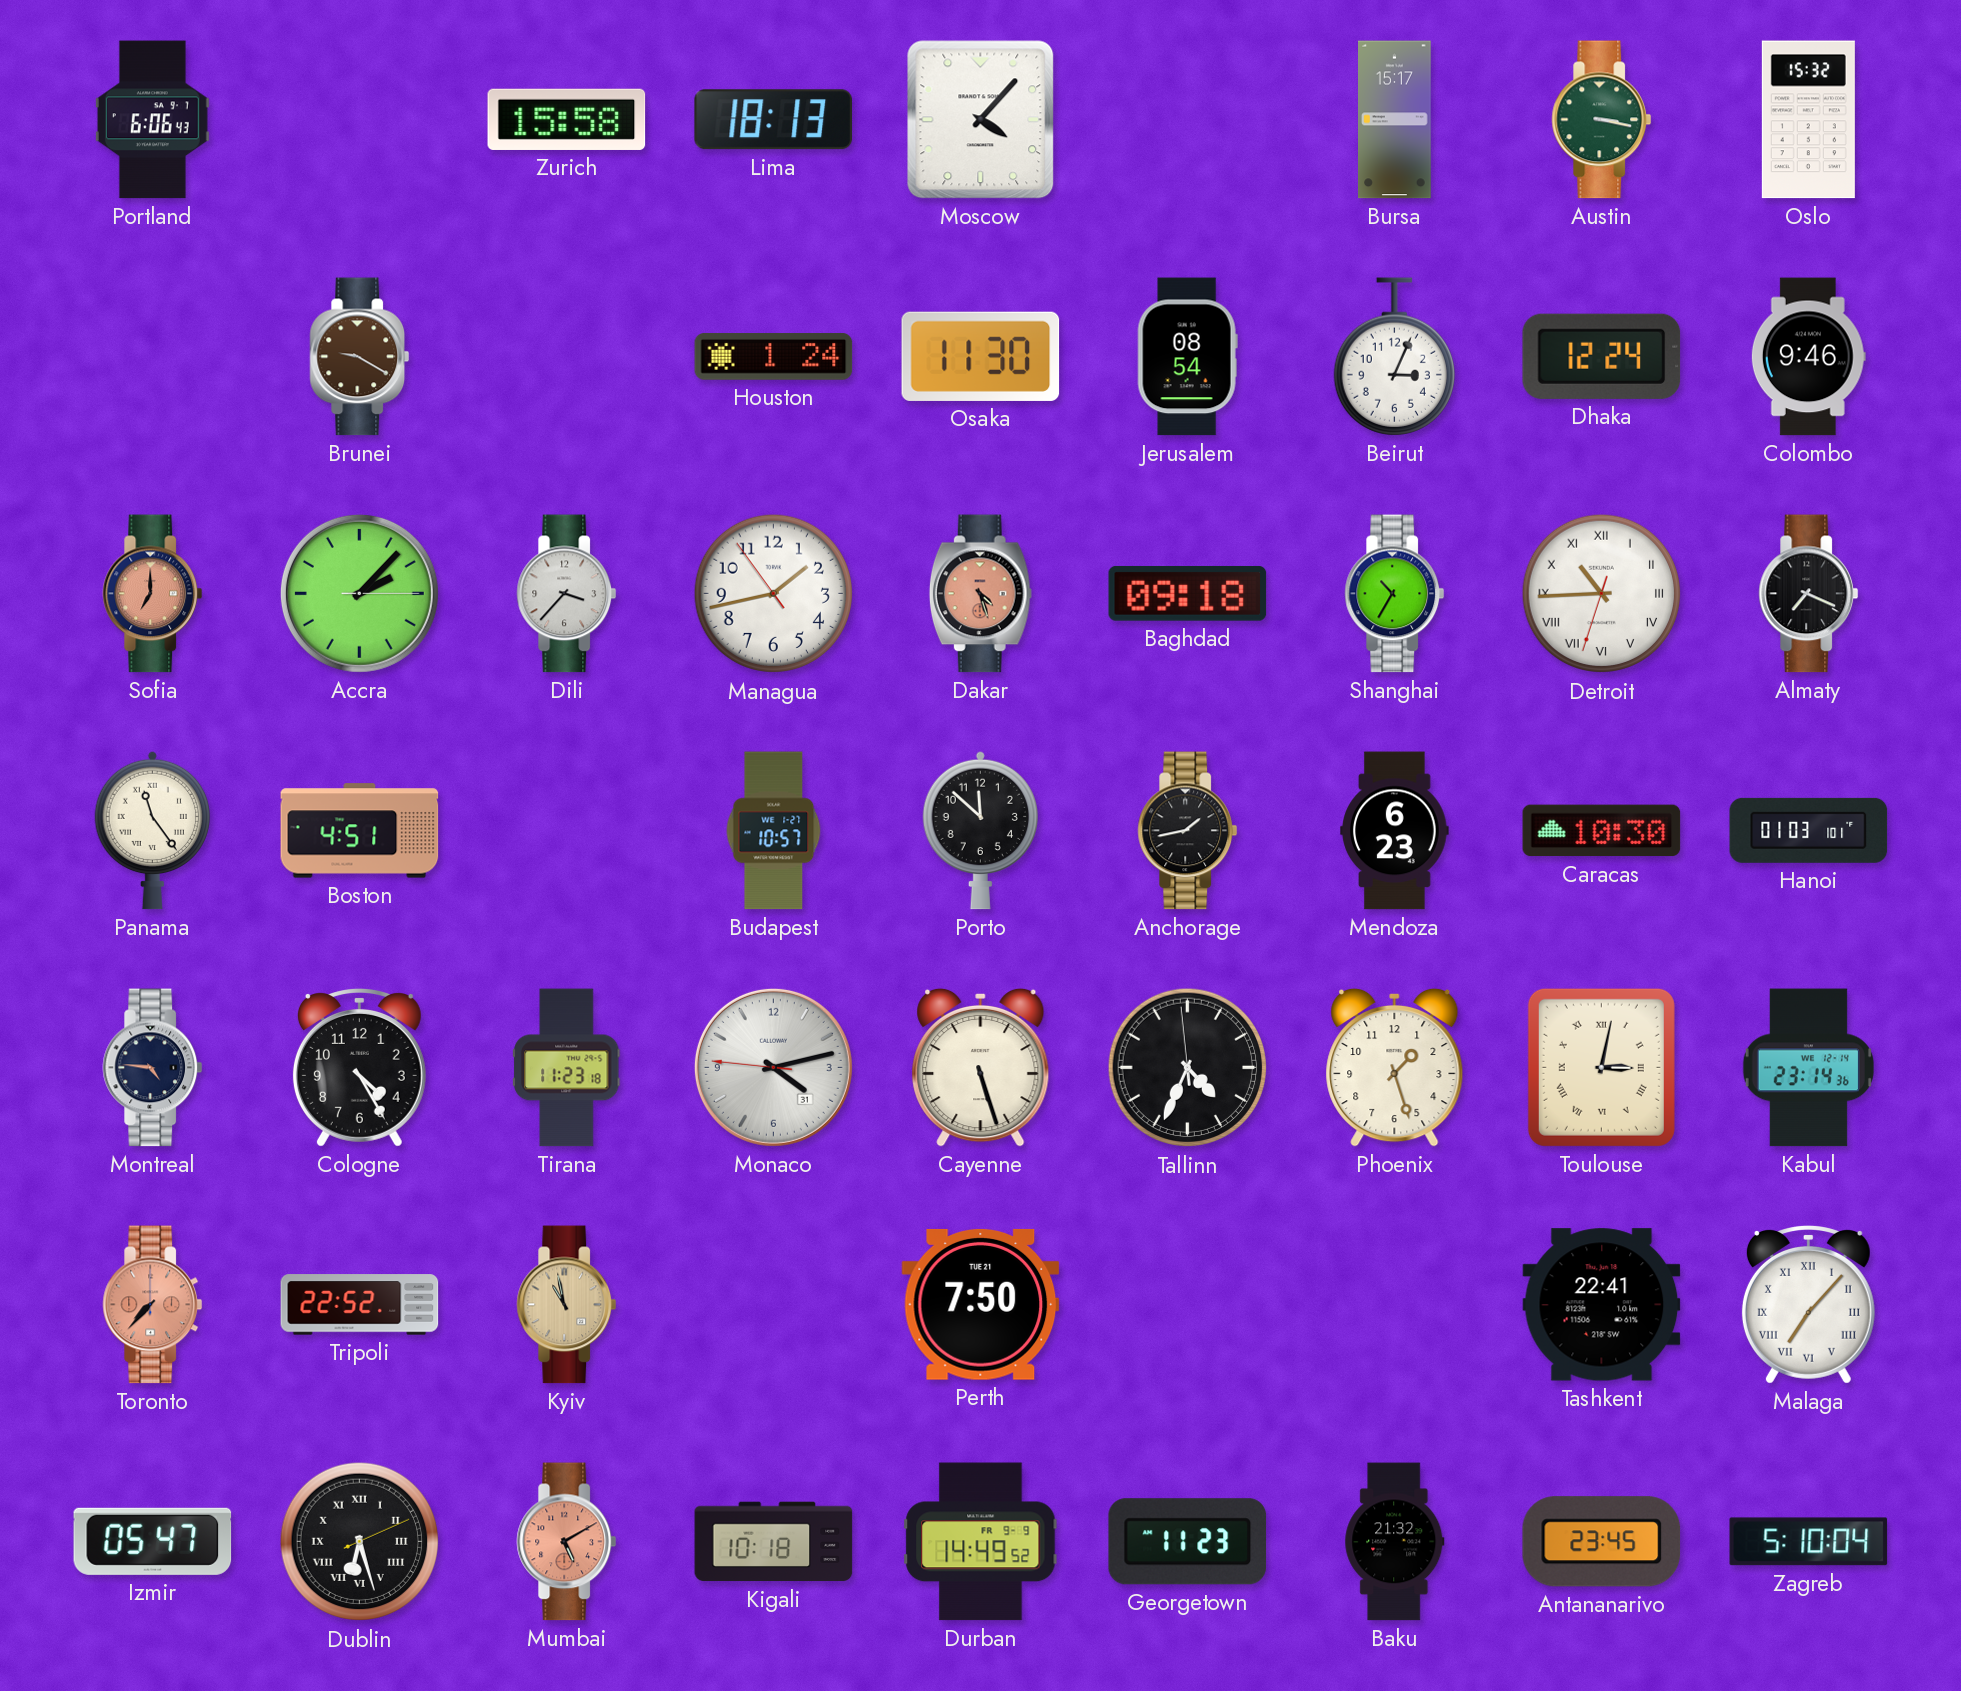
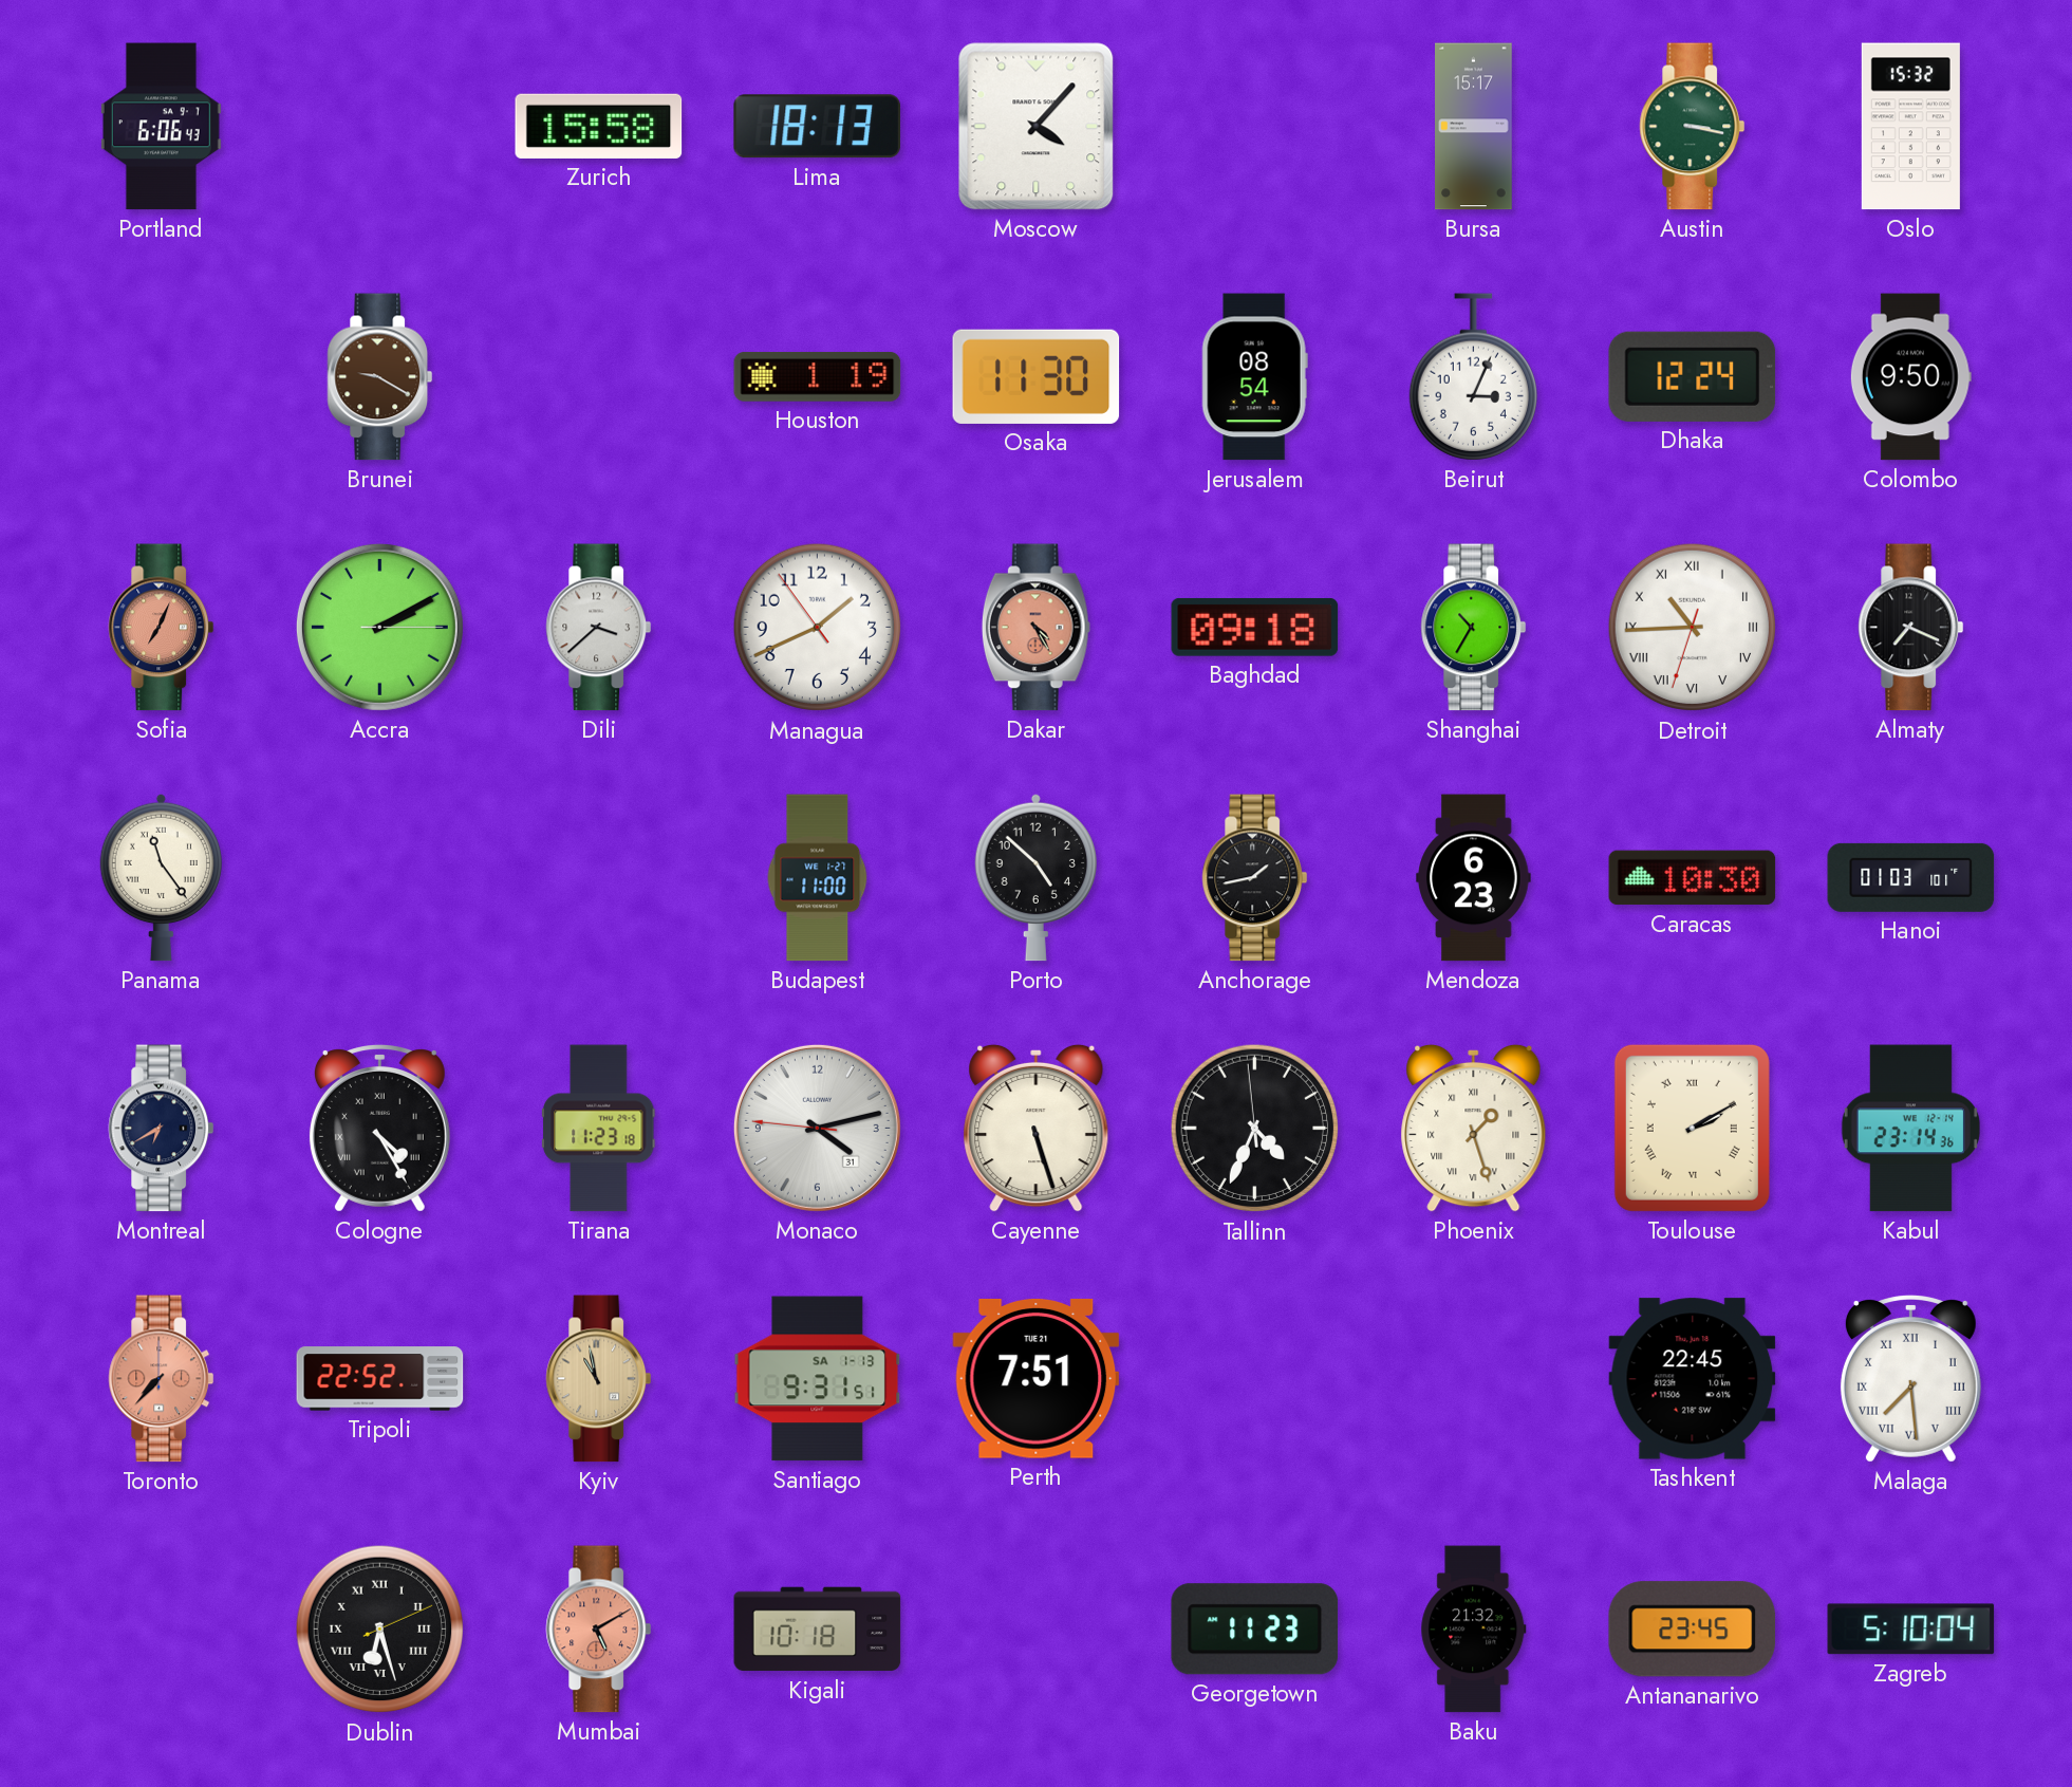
Houston: 1:24 -> 1:19 (818, 377)
Colombo: 9:46 -> 9:50 (1910, 377)
Sofia: 7:00 -> 7:04 (162, 628)
Accra: 2:07 -> 2:10 (379, 627)
Dili: 3:37 -> 3:38 (599, 628)
Managua: 1:42 -> 1:40 (818, 628)
Dakar: 4:27 -> 4:25 (1035, 628)
Boston: 4:51 -> none (360, 831)
Budapest: 10:57 -> 11:00 (818, 878)
Porto: 11:52 -> 4:52 (1035, 877)
Montreal: 4:46 -> 6:40 (162, 1129)
Cologne numerals: Arabic -> Roman (379, 1129)
Phoenix numerals: Arabic -> Roman (1474, 1128)
Toulouse: 3:02 -> 2:10 (1692, 1128)
Santiago: none -> 9:31 (818, 1379)
Perth: 7:50 -> 7:51 (1037, 1379)
Tashkent: 22:41 -> 22:45 (1693, 1379)
Malaga: 7:07 -> 7:29 (1910, 1379)
Izmir: 05:47 -> none (153, 1541)
Durban: 14:49 -> none (981, 1542)
